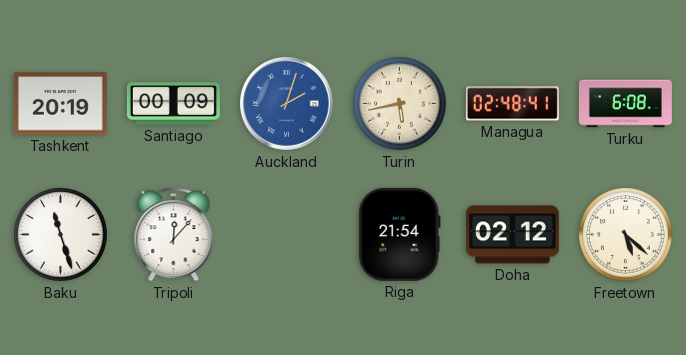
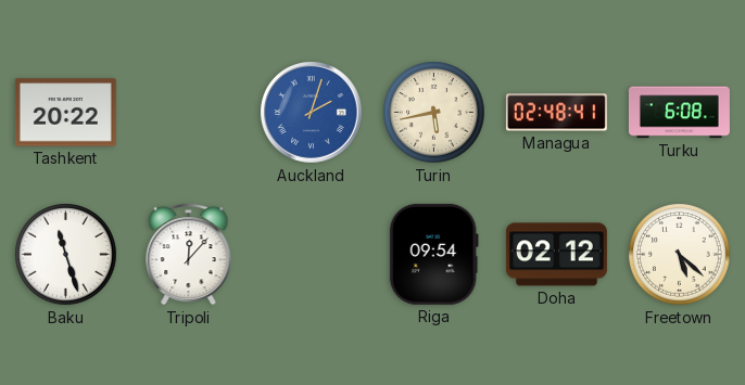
Tashkent: 20:19 -> 20:22 (65, 113)
Santiago: 00:09 -> none (173, 104)
Riga: 21:54 -> 09:54 (433, 254)
